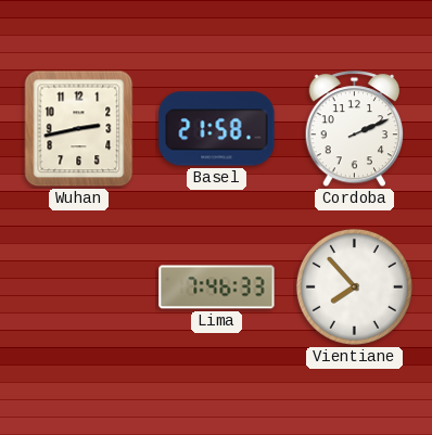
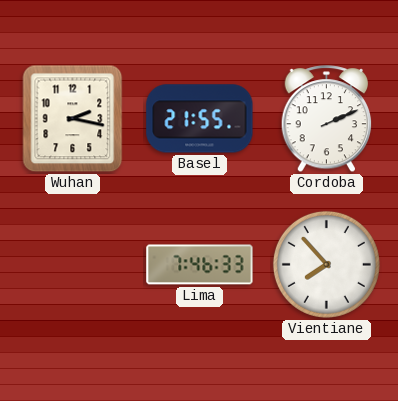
Wuhan: 2:43 -> 2:17 (73, 119)
Basel: 21:58 -> 21:55 (200, 119)
